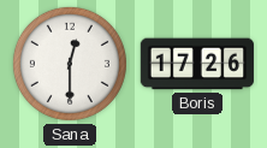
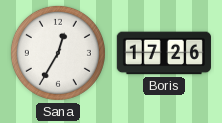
Sana: 12:30 -> 12:35 (58, 53)
